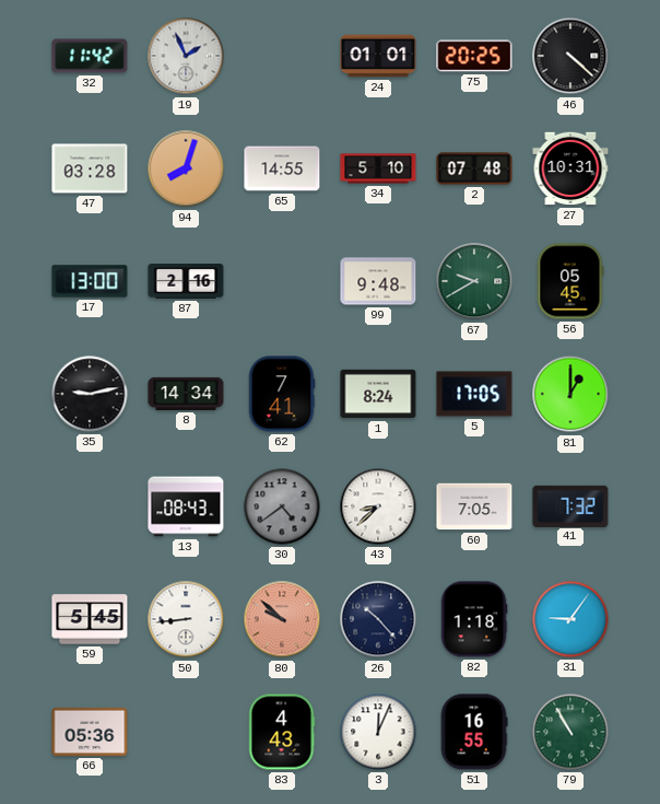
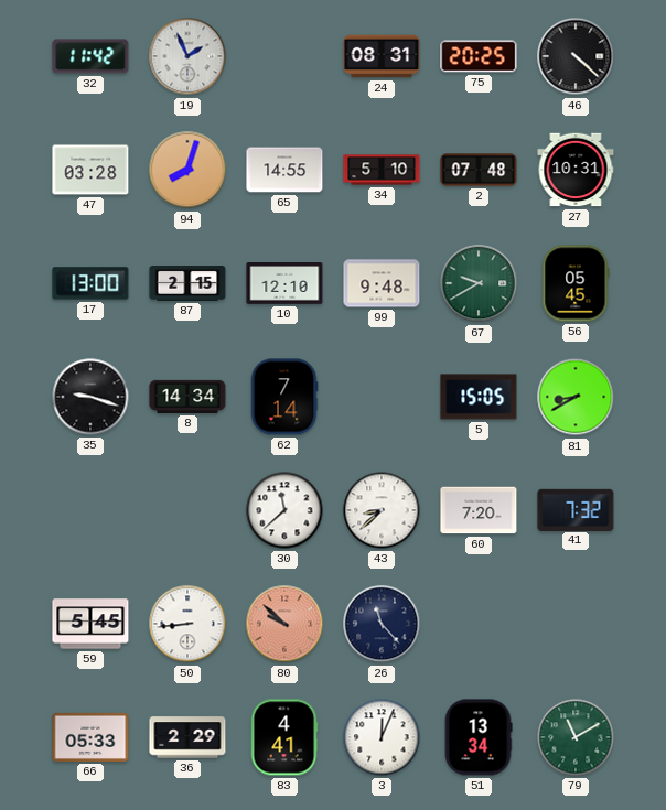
24: 01:01 -> 08:31 (382, 56)
87: 2:16 -> 2:15 (187, 284)
10: none -> 12:10 (284, 284)
35: 9:13 -> 9:18 (90, 397)
62: 7:41 -> 7:14 (284, 397)
1: 8:24 -> none (378, 394)
5: 17:05 -> 15:05 (479, 397)
81: 1:00 -> 8:40 (576, 397)
13: 08:43 -> none (186, 506)
30: 4:39 -> 11:38 (284, 510)
30 dial: grey -> white (284, 510)
60: 7:05 -> 7:20 (479, 510)
26: 10:23 -> 11:23 (382, 624)
82: 1:18 -> none (474, 619)
31: 9:06 -> none (570, 619)
66: 05:36 -> 05:33 (90, 737)
36: none -> 2:29 (187, 737)
83: 4:43 -> 4:41 (284, 737)
51: 16:55 -> 13:34 (479, 737)
79: 10:55 -> 11:10 (576, 737)
